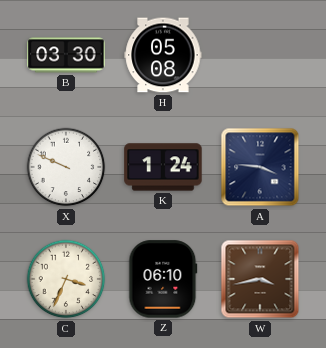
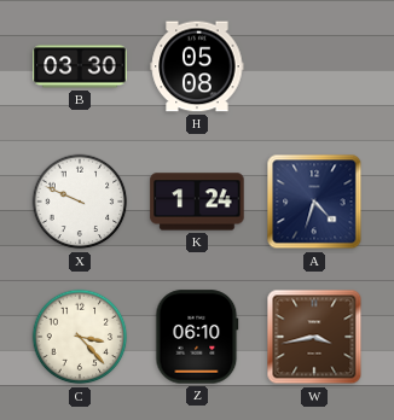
A: 3:46 -> 4:33 (314, 202)
C: 3:34 -> 3:23 (80, 337)
